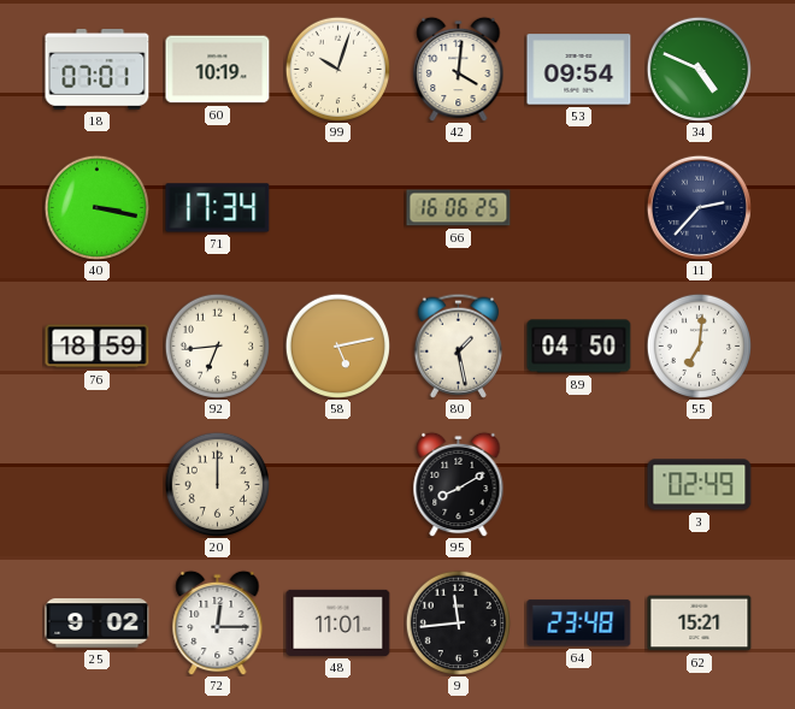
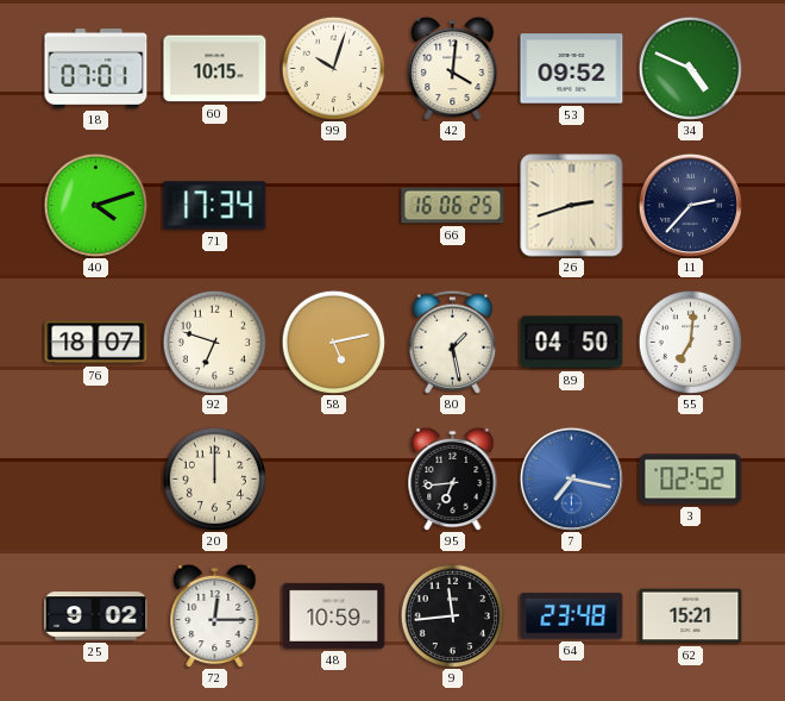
60: 10:19 -> 10:15 (215, 69)
53: 09:54 -> 09:52 (572, 69)
40: 3:17 -> 4:12 (95, 205)
26: none -> 2:42 (572, 206)
76: 18:59 -> 18:07 (96, 343)
92: 6:44 -> 6:48 (214, 342)
95: 8:10 -> 6:44 (453, 478)
7: none -> 7:17 (571, 478)
3: 02:49 -> 02:52 (691, 480)
48: 11:01 -> 10:59 (334, 615)
